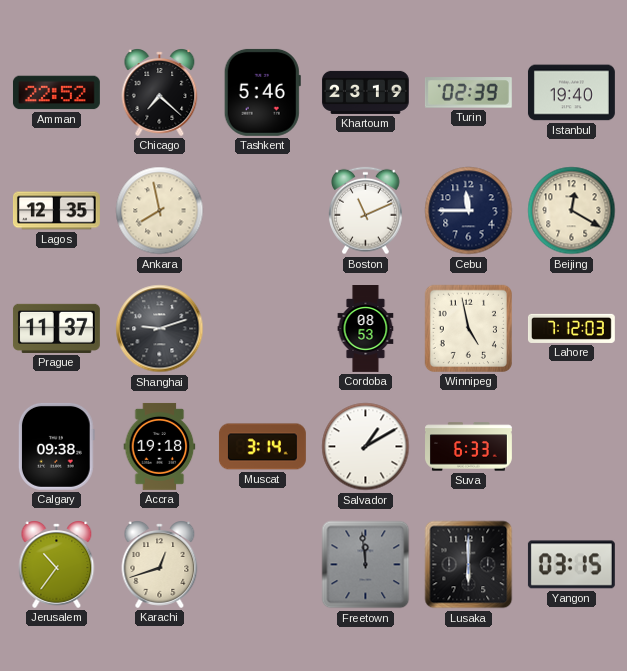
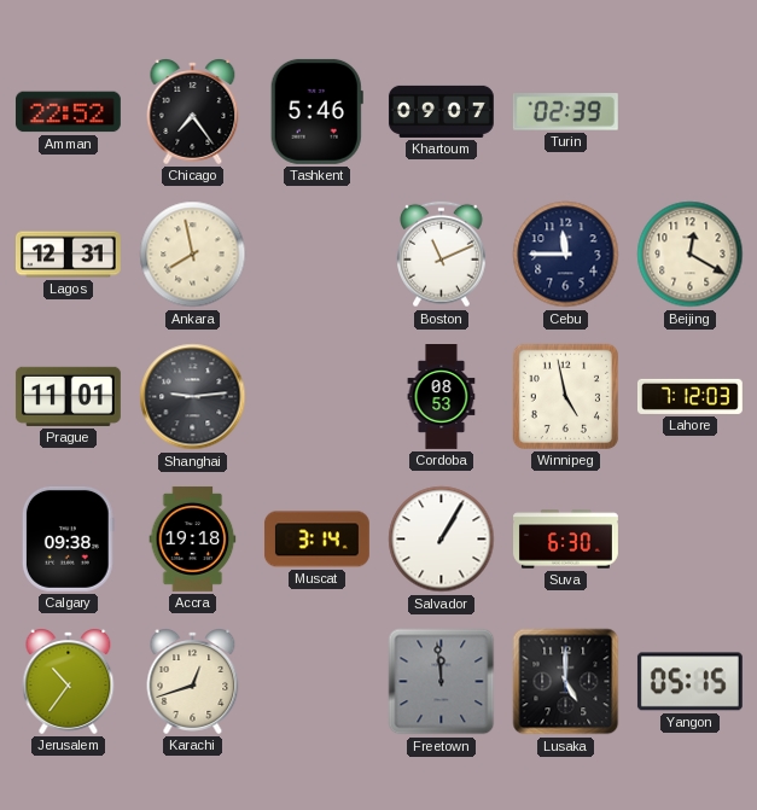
Chicago: 7:22 -> 7:24 (193, 111)
Khartoum: 23:19 -> 09:07 (441, 111)
Istanbul: 19:40 -> none (571, 93)
Lagos: 12:35 -> 12:31 (68, 255)
Prague: 11:37 -> 11:01 (68, 396)
Shanghai: 9:12 -> 9:14 (193, 397)
Salvador: 1:10 -> 1:05 (442, 540)
Suva: 6:33 -> 6:30 (566, 540)
Lusaka: 6:00 -> 5:00 (566, 682)
Yangon: 03:15 -> 05:15 (689, 682)
